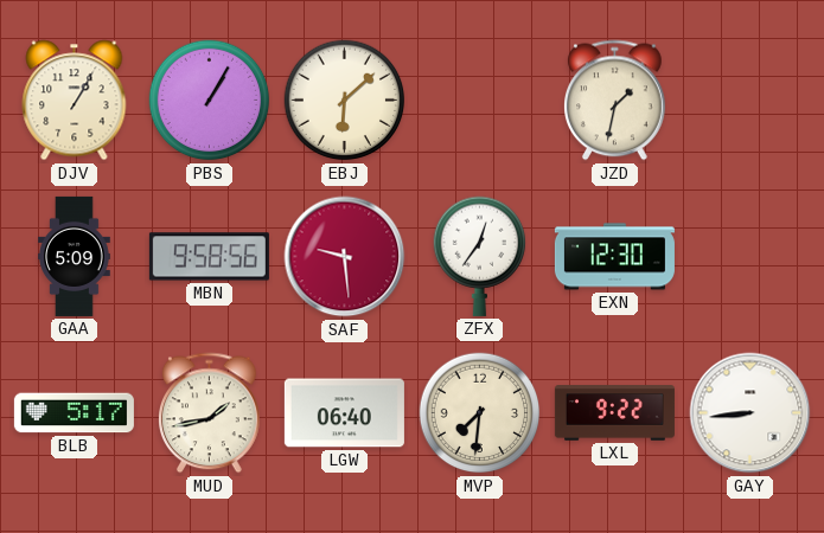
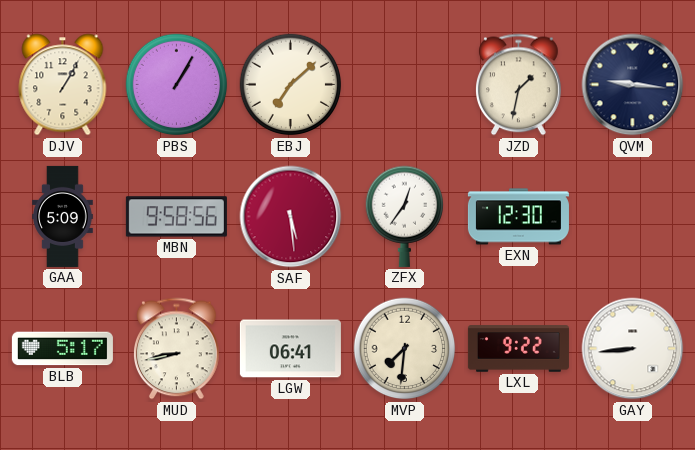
EBJ: 6:08 -> 7:08 (291, 85)
QVM: none -> 9:16 (633, 85)
SAF: 9:29 -> 5:29 (291, 217)
MUD: 1:43 -> 8:43 (177, 349)
LGW: 06:40 -> 06:41 (290, 349)
